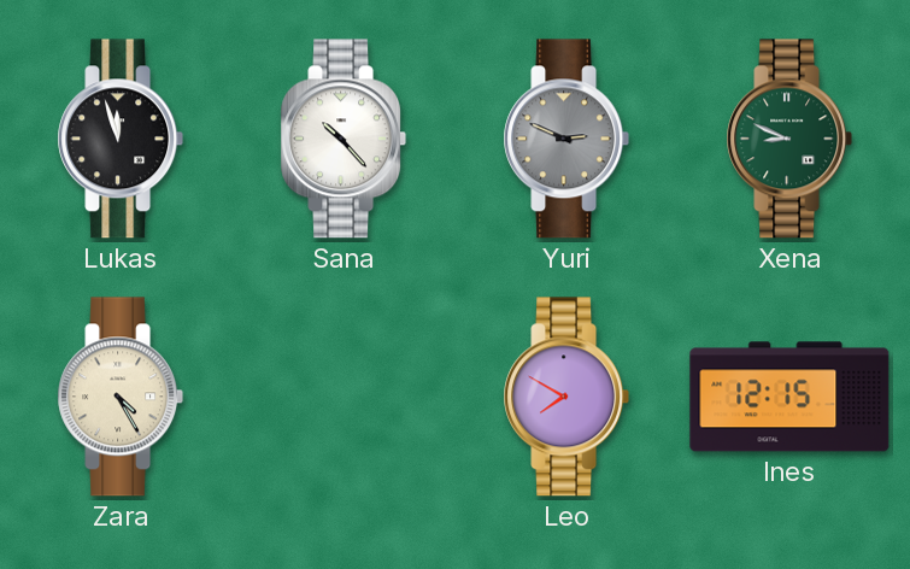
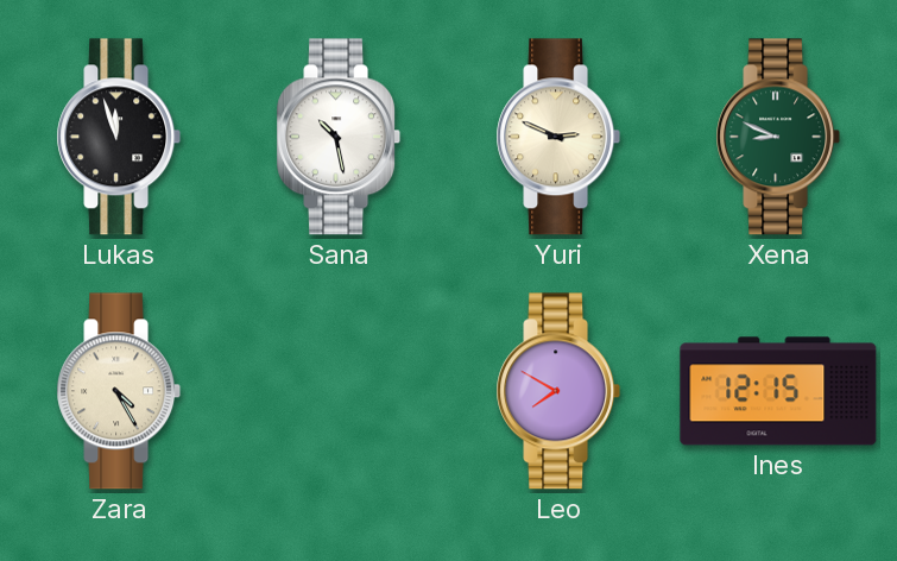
Sana: 10:23 -> 10:28 (339, 137)
Yuri dial: grey -> cream (558, 137)
